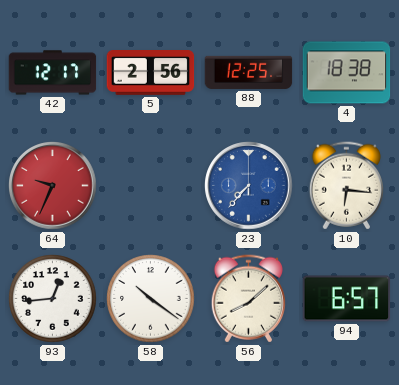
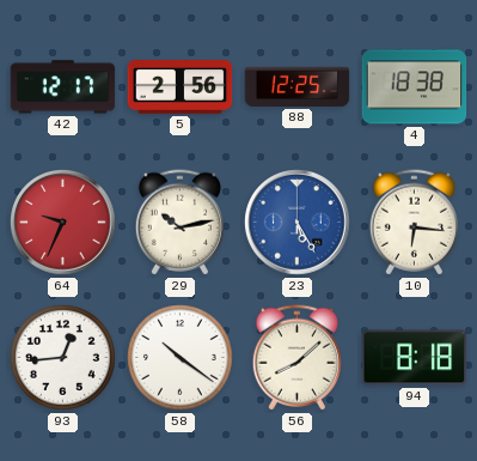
29: none -> 10:13 (179, 223)
23: 7:37 -> 5:25 (298, 223)
94: 6:57 -> 8:18 (415, 358)
